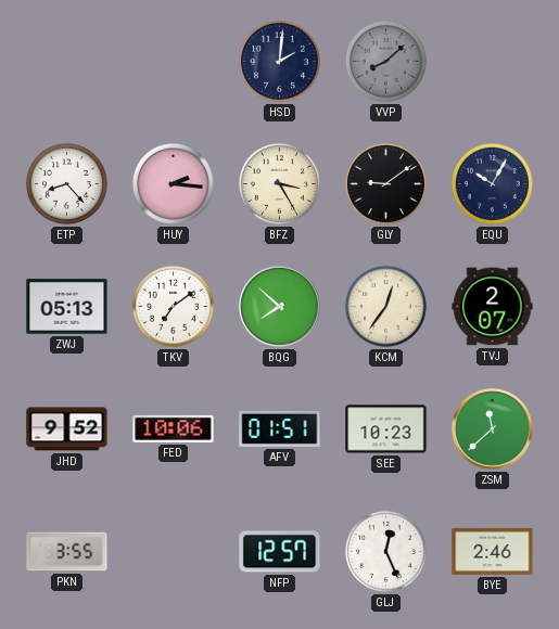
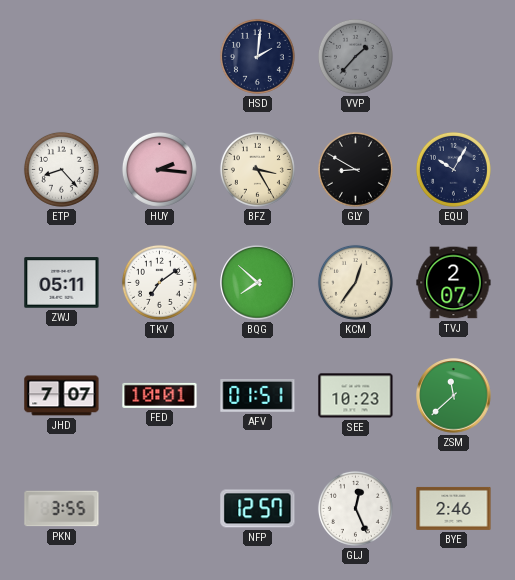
VVP: 8:08 -> 1:37 (355, 56)
GLY: 9:09 -> 8:50 (355, 169)
ZWJ: 05:13 -> 05:11 (62, 283)
JHD: 9:52 -> 7:07 (62, 396)
FED: 10:06 -> 10:01 (160, 395)
